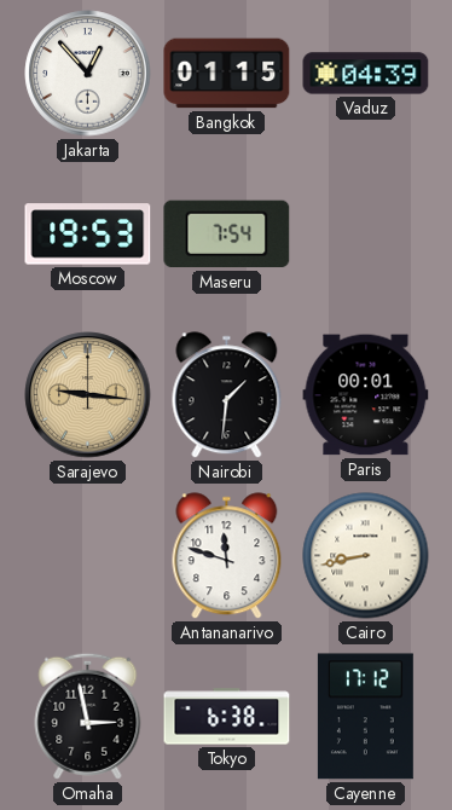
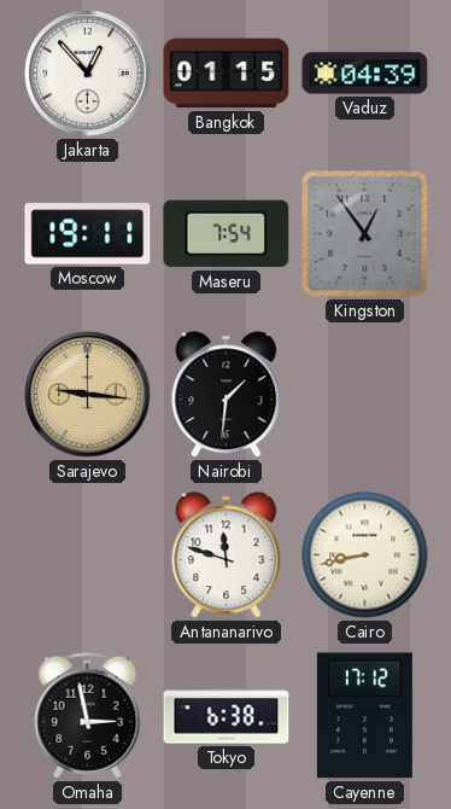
Moscow: 19:53 -> 19:11 (88, 234)
Kingston: none -> 12:54 (365, 234)
Paris: 00:01 -> none (366, 395)
